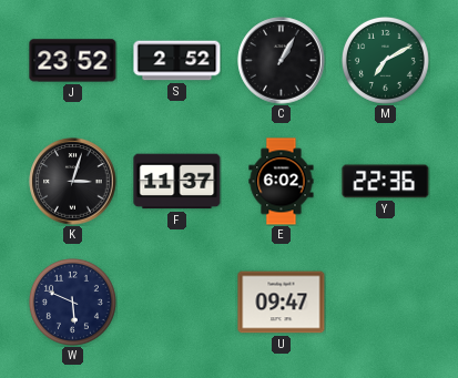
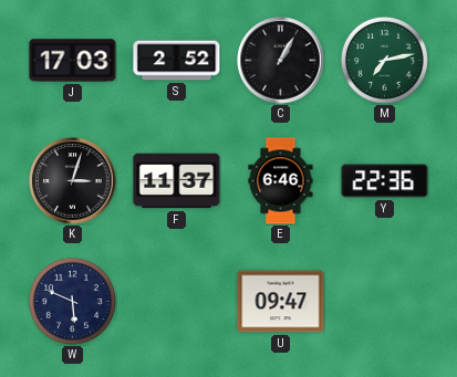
J: 23:52 -> 17:03 (73, 61)
M: 7:10 -> 7:13 (384, 60)
E: 6:02 -> 6:46 (281, 181)
